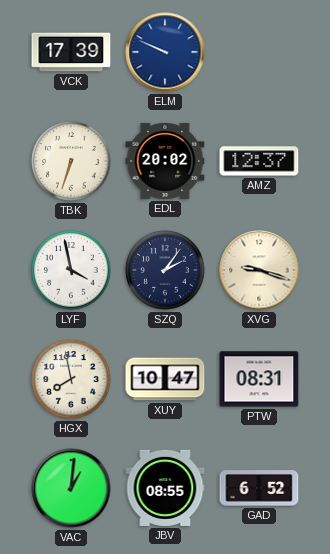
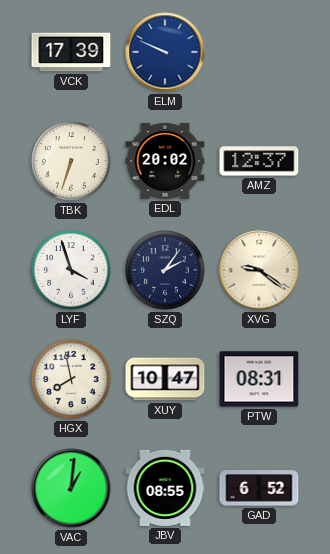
LYF: 3:58 -> 3:57 (71, 270)
XVG: 9:18 -> 9:21 (259, 270)
